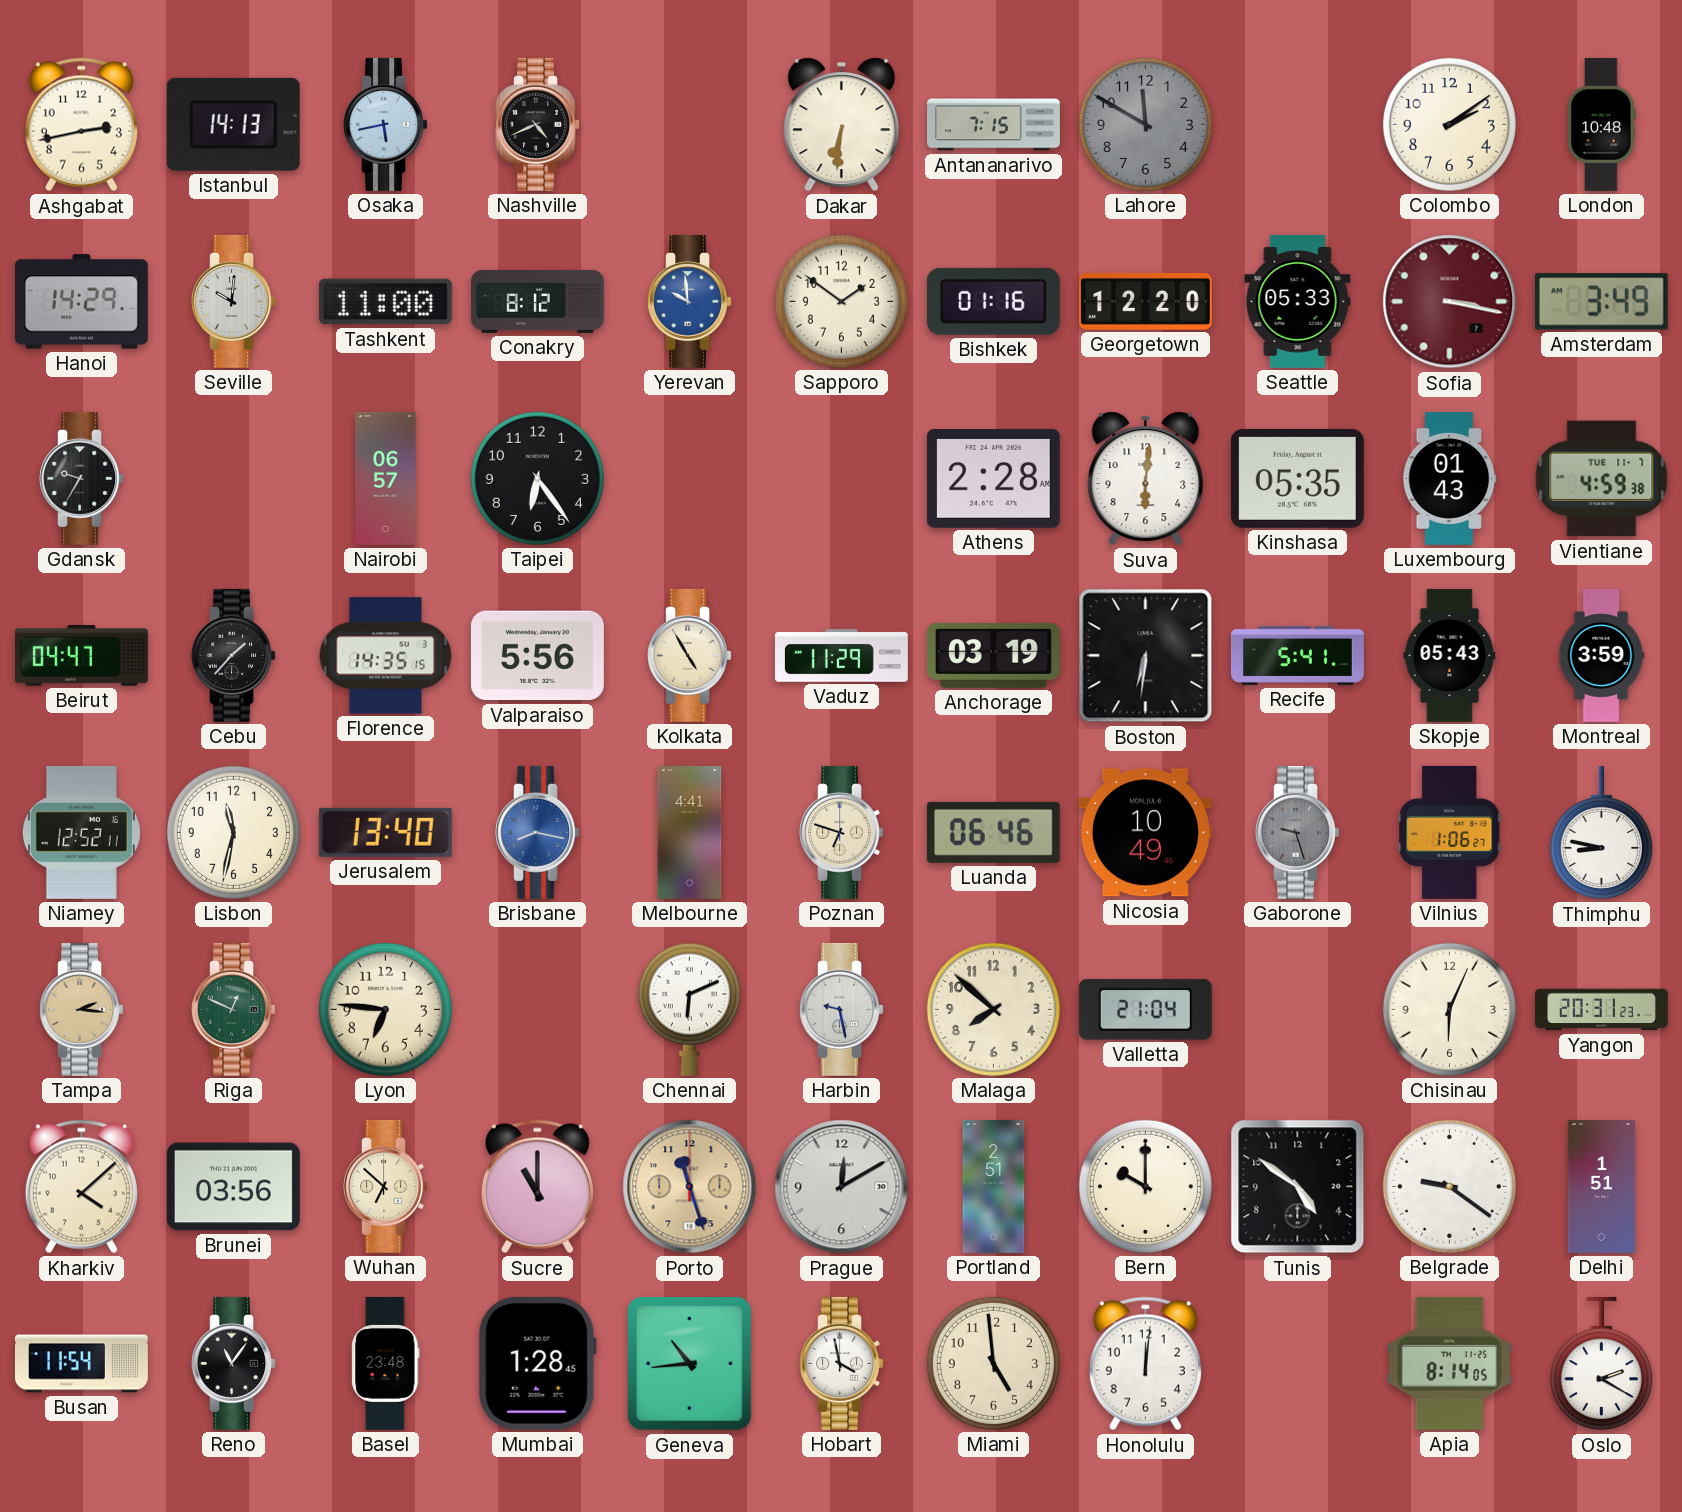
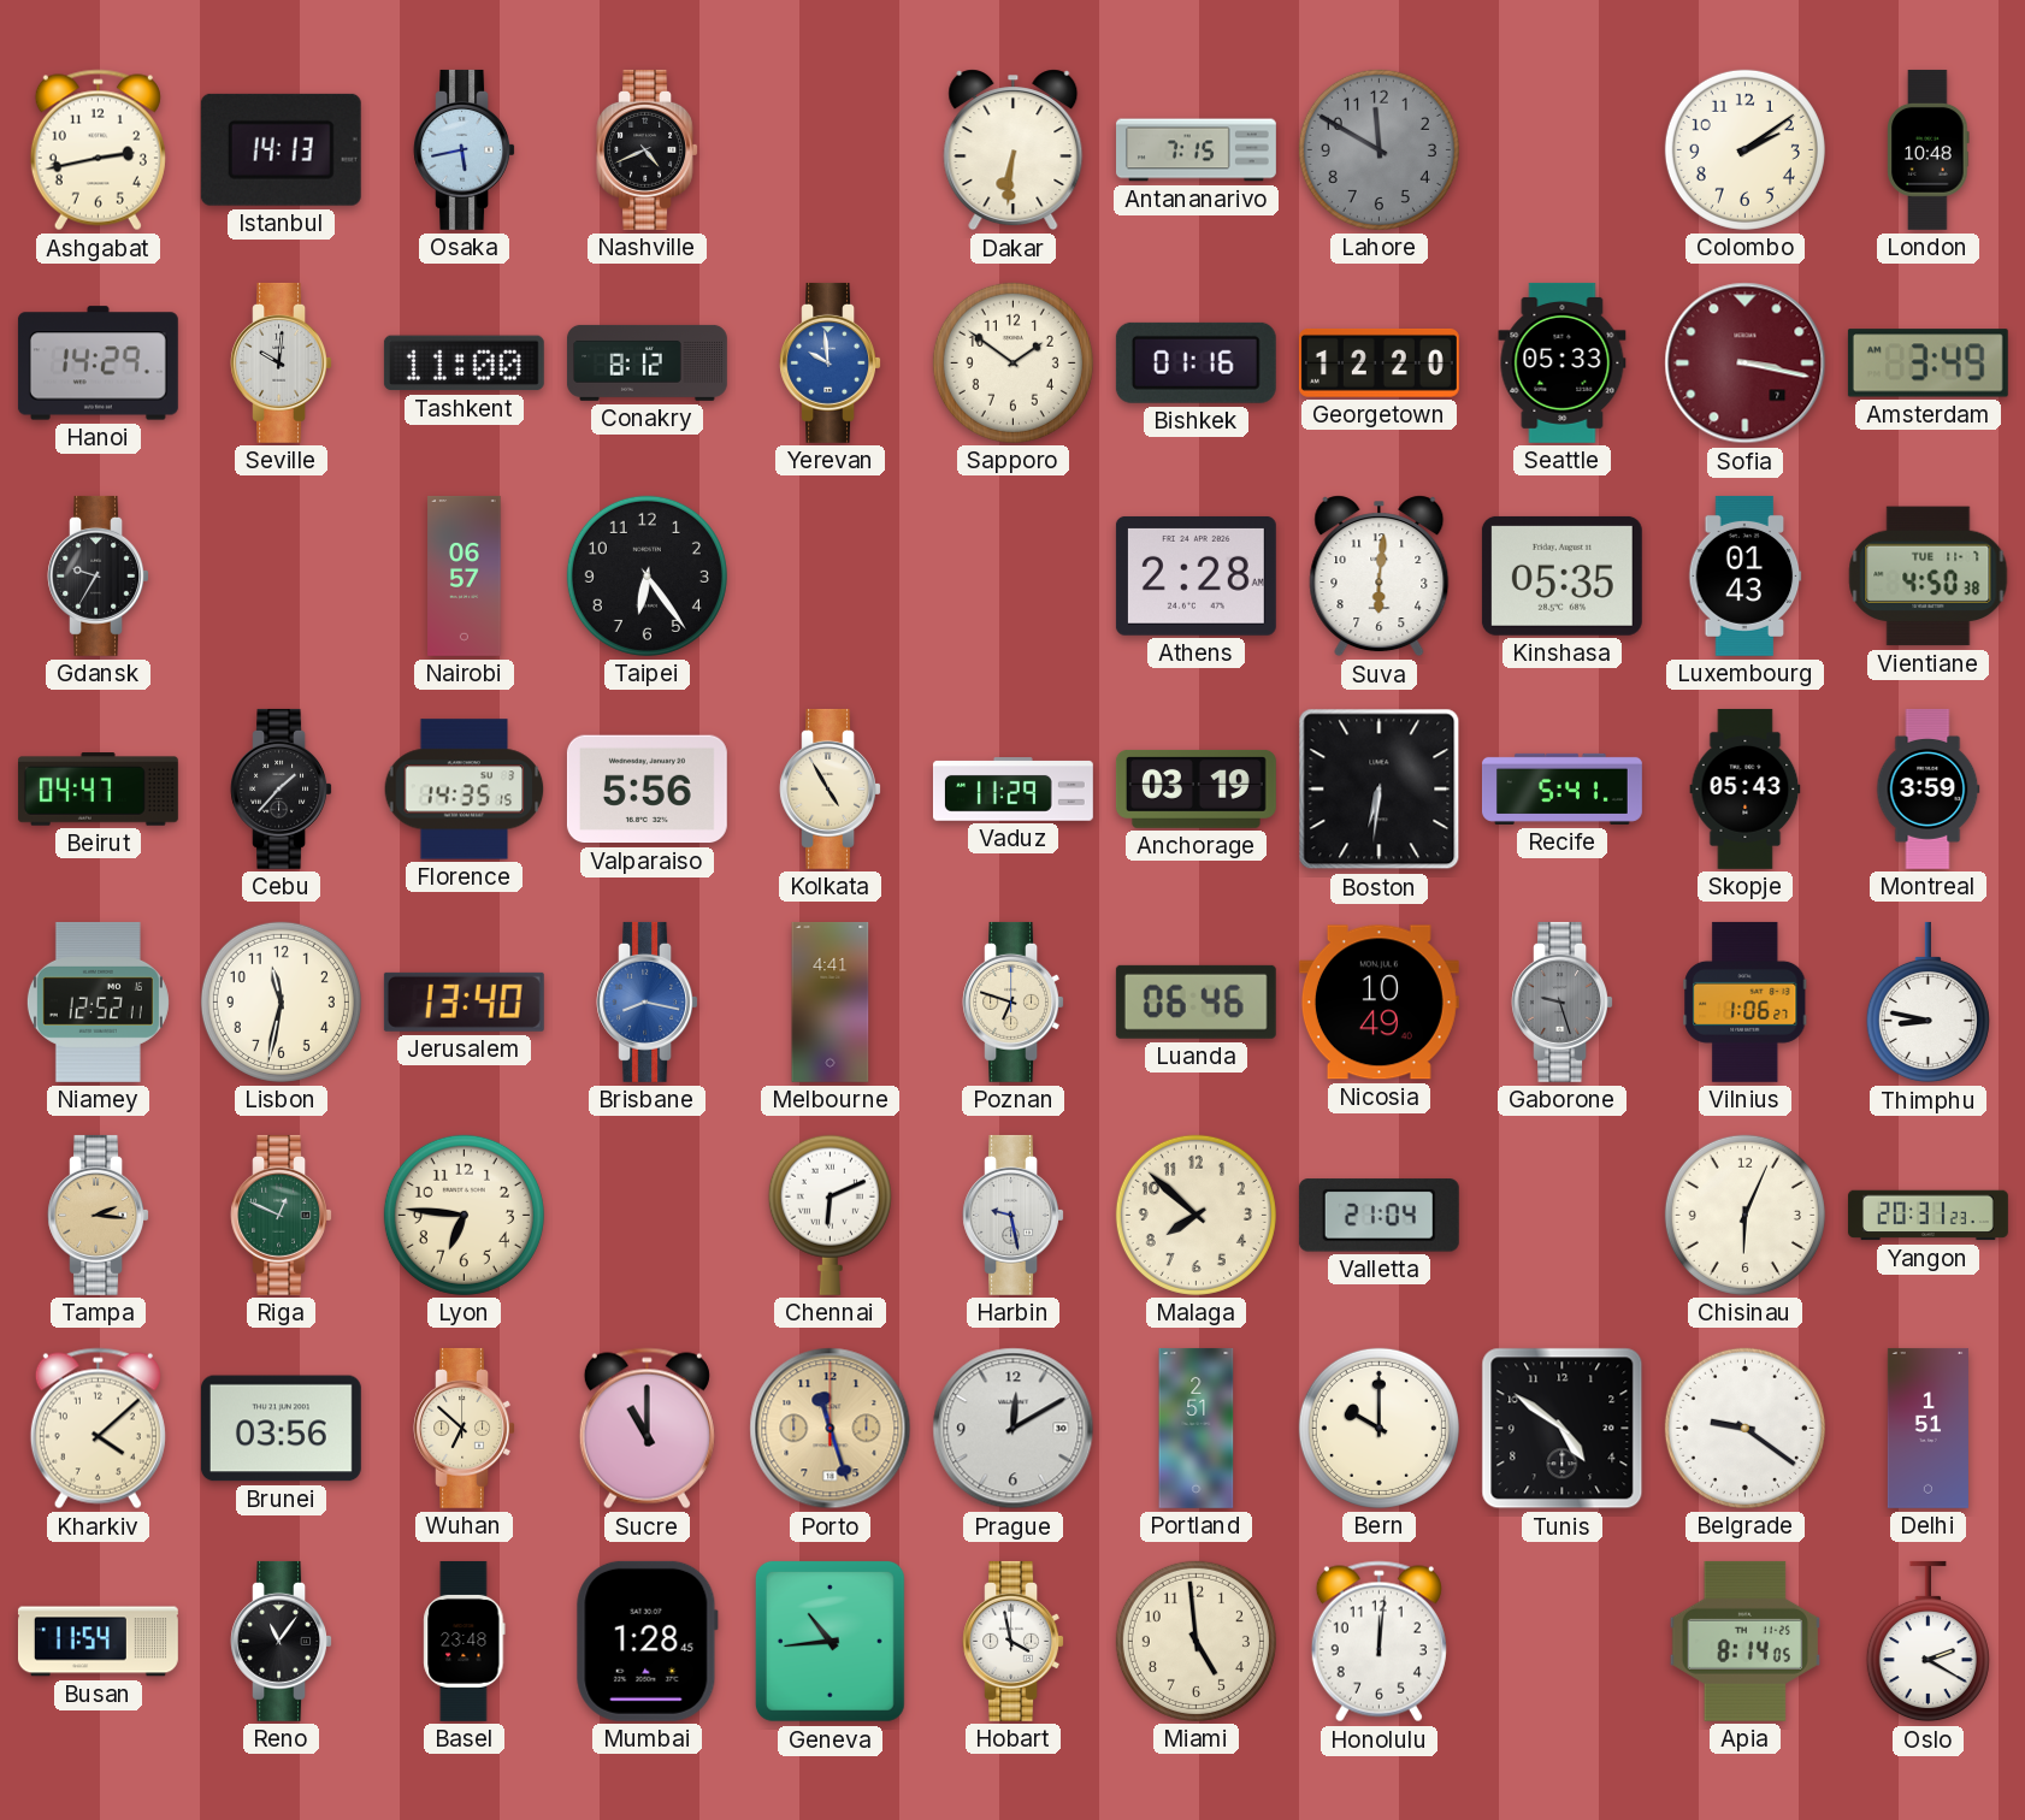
Vientiane: 4:59 -> 4:50 (1929, 577)
